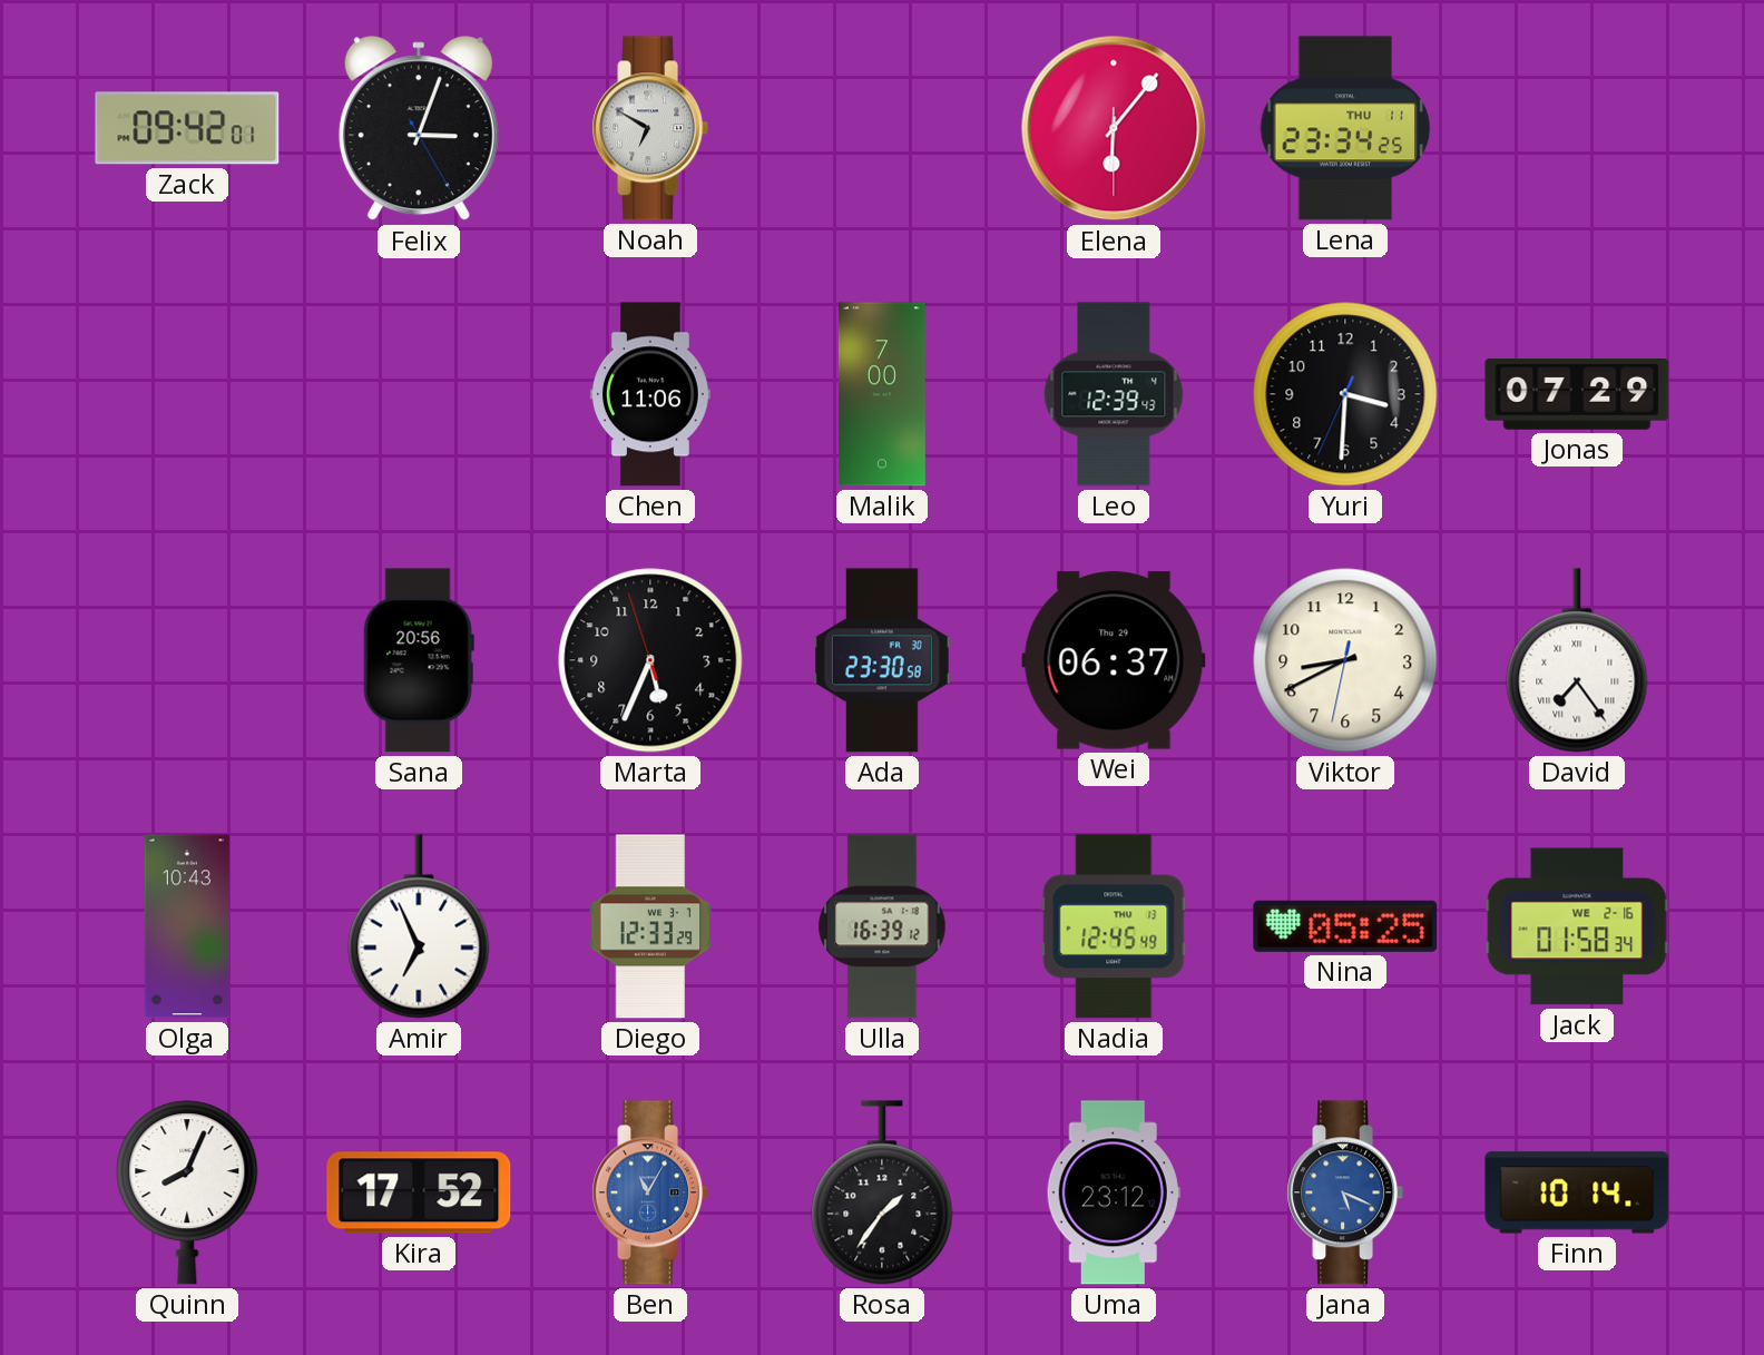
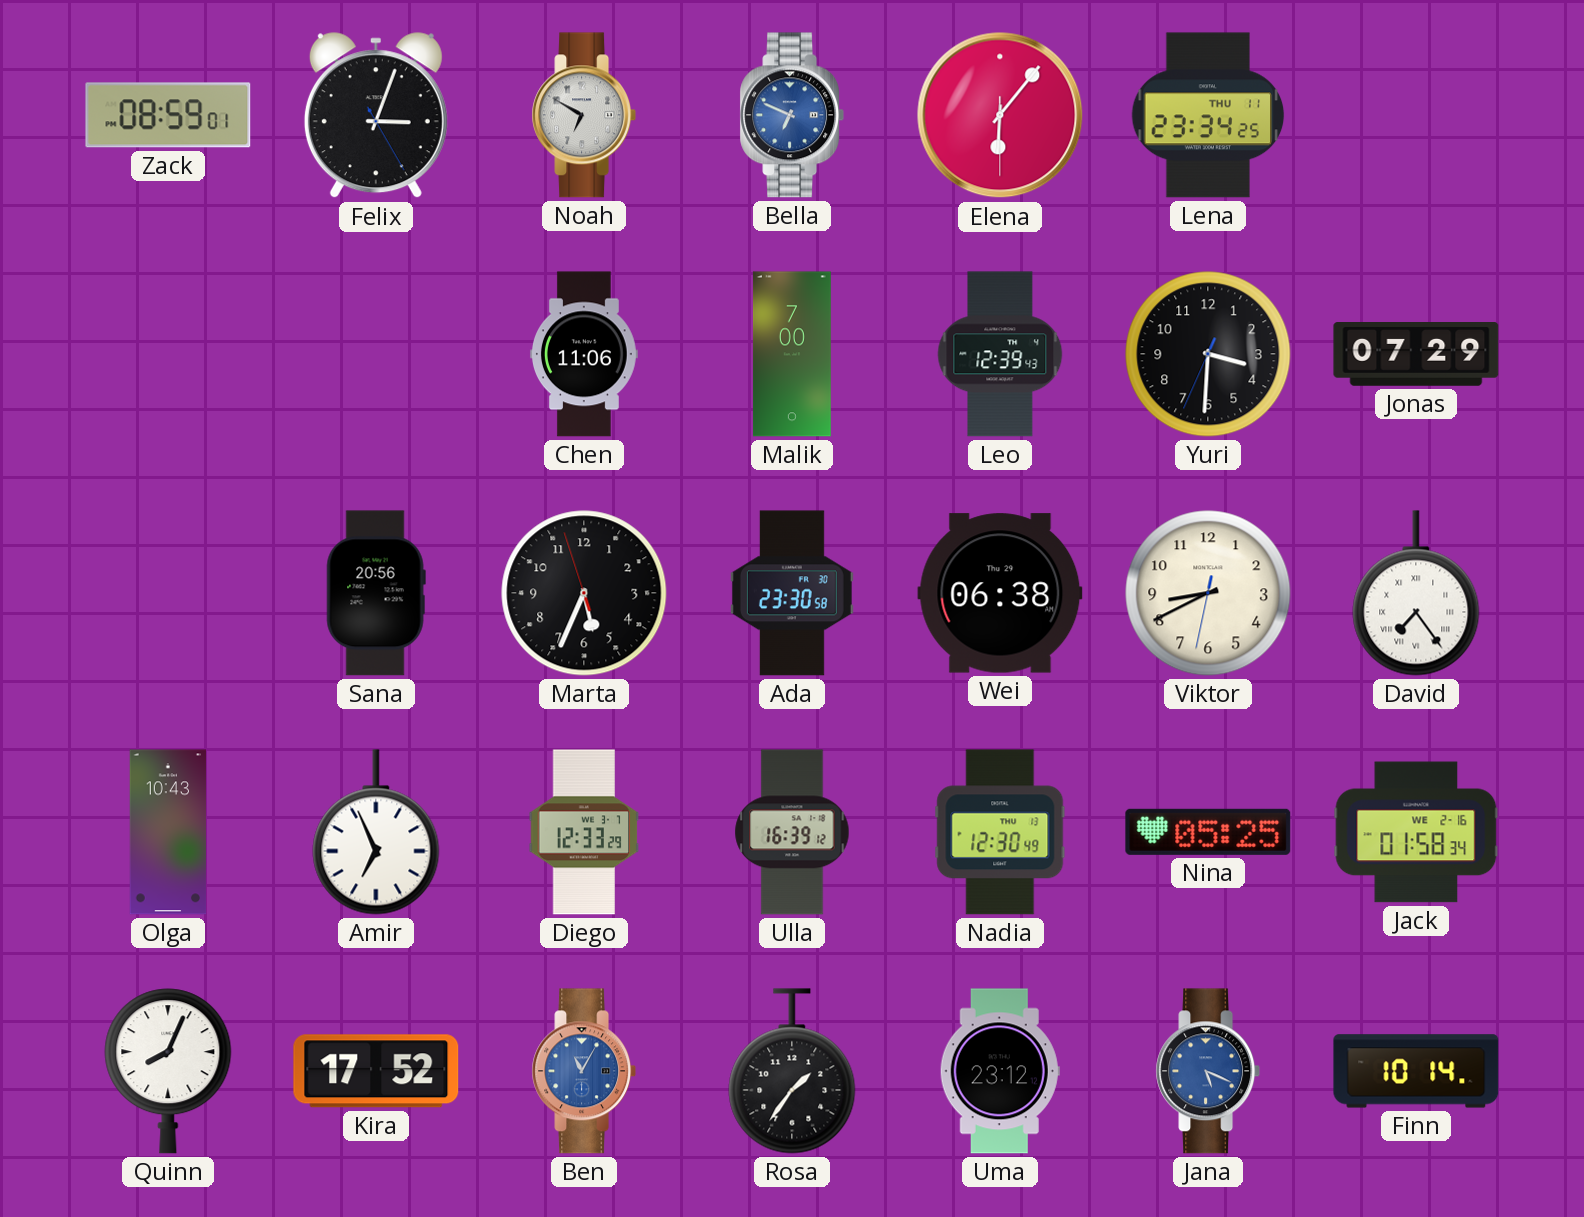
Zack: 09:42 -> 08:59 (168, 115)
Bella: none -> 6:49 (792, 115)
Wei: 06:37 -> 06:38 (1000, 593)
Nadia: 12:45 -> 12:30 (1000, 832)
